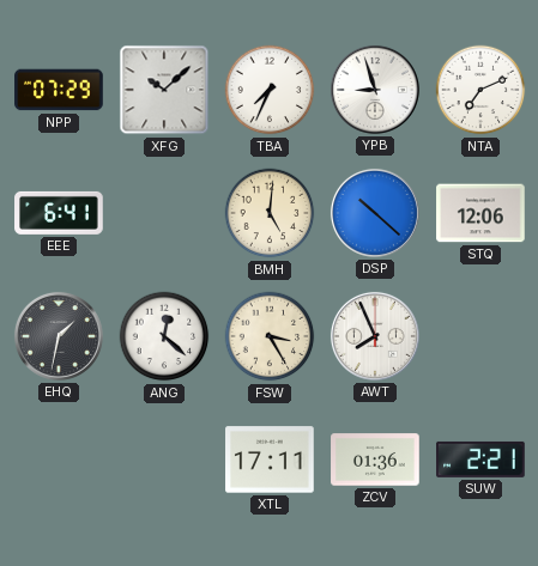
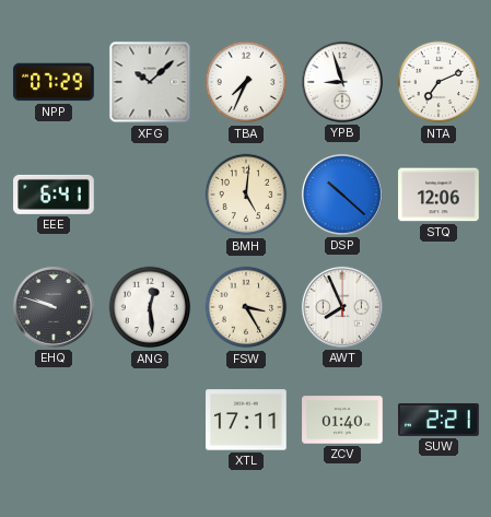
EHQ: 1:32 -> 9:48 (54, 307)
ANG: 12:22 -> 12:29 (150, 307)
ZCV: 01:36 -> 01:40 (342, 420)
